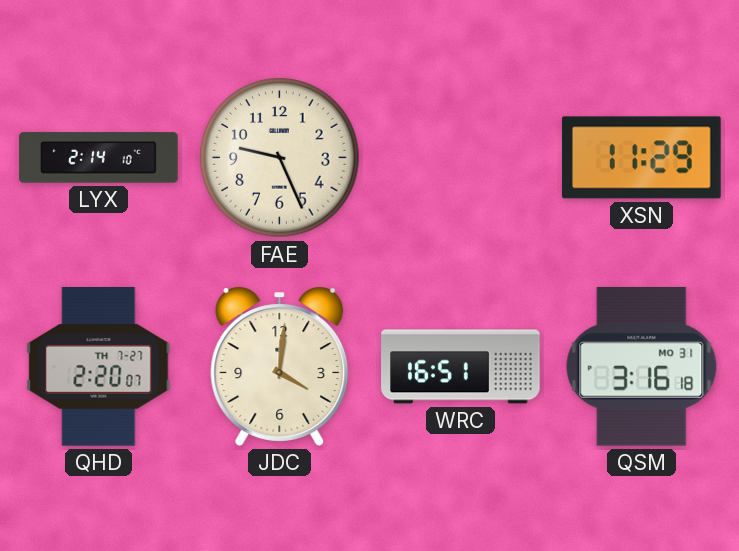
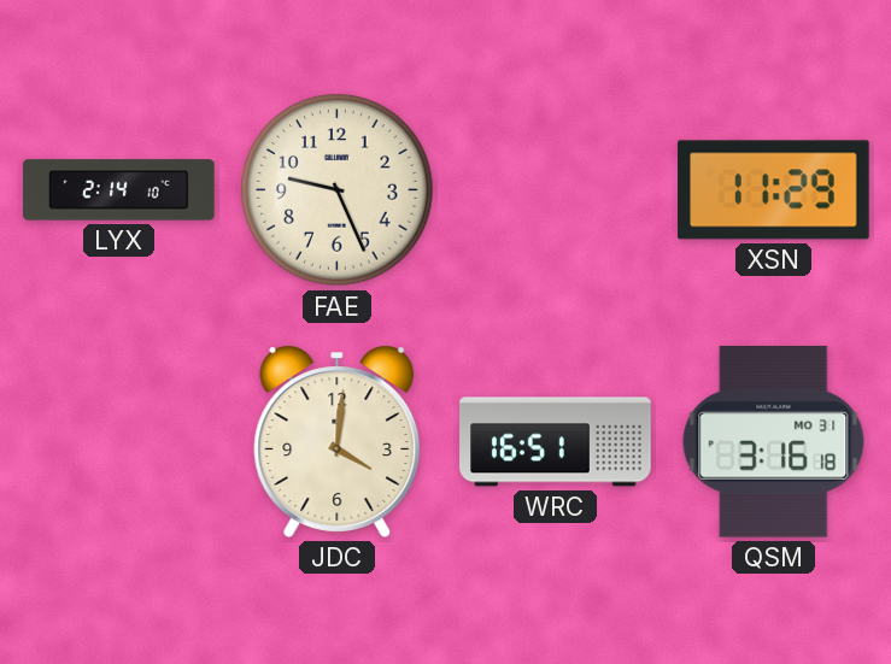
QHD: 2:20 -> none (99, 367)
